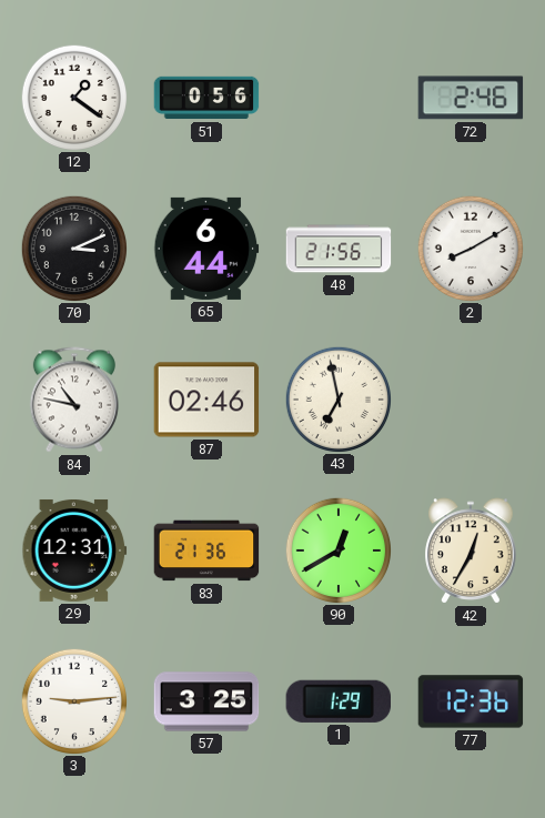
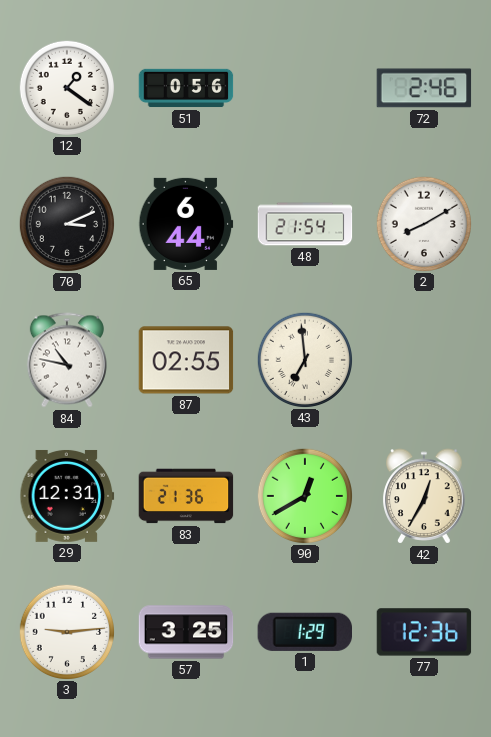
48: 21:56 -> 21:54 (305, 224)
87: 02:46 -> 02:55 (186, 360)
43: 6:58 -> 6:59 (304, 359)
